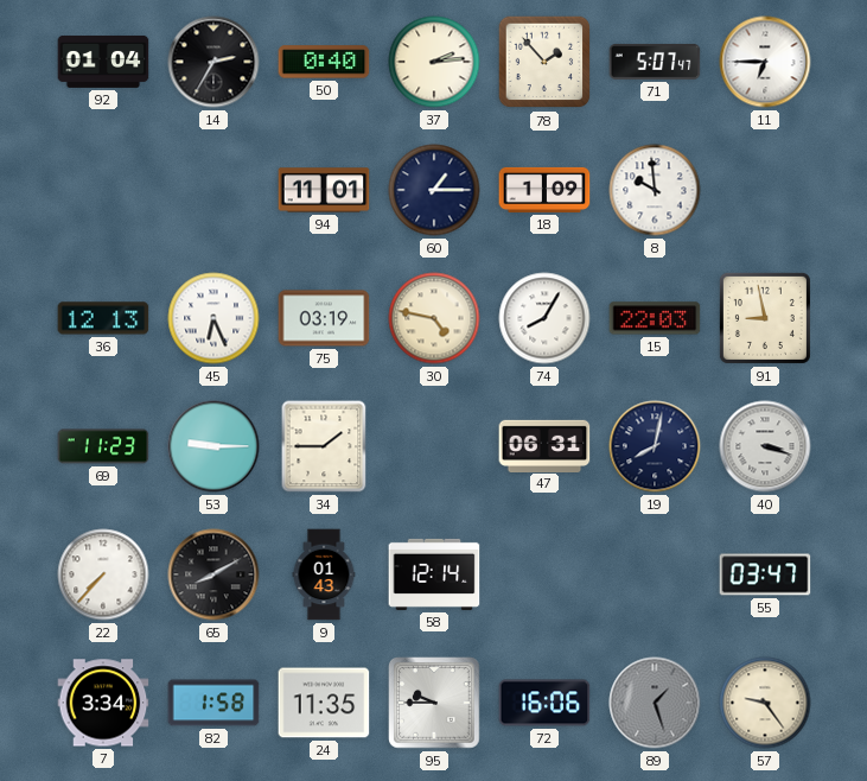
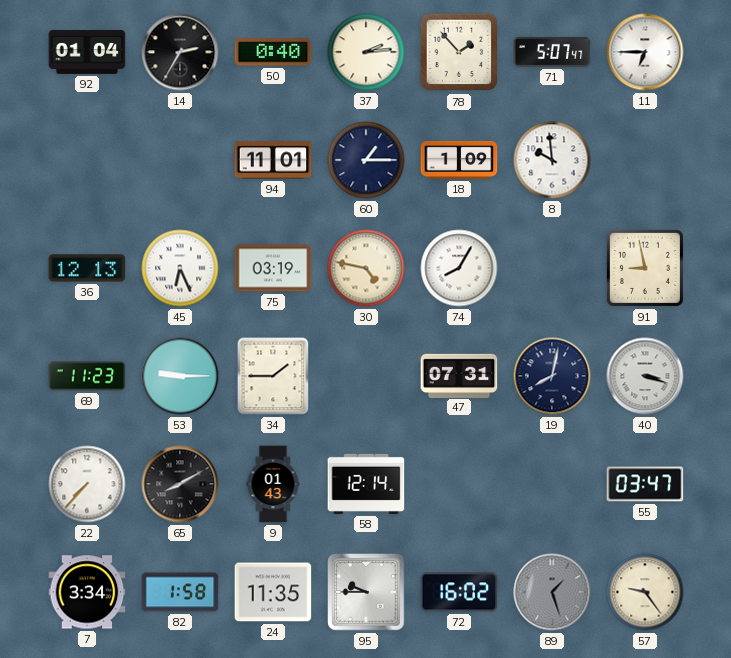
15: 22:03 -> none (655, 318)
47: 06:31 -> 07:31 (459, 375)
72: 16:06 -> 16:02 (459, 592)
